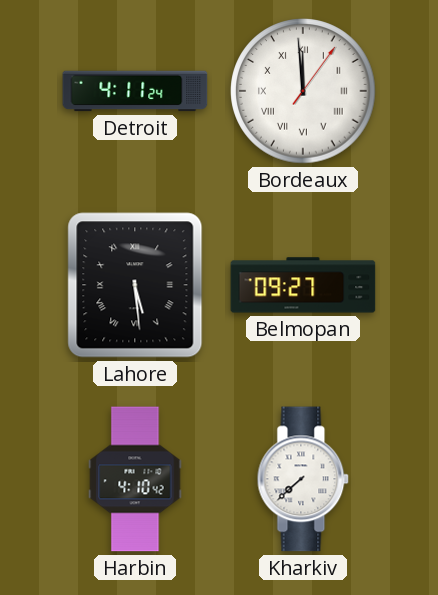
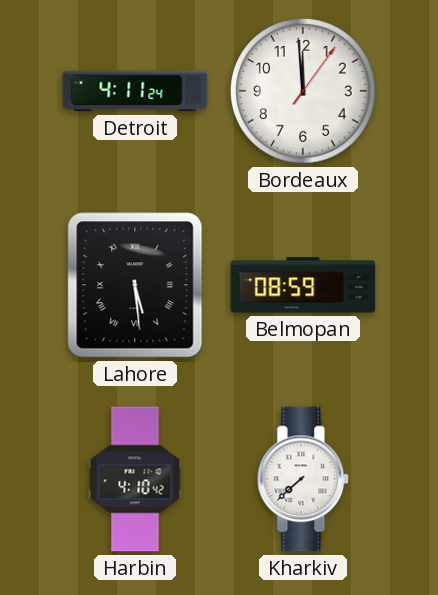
Bordeaux numerals: Roman -> Arabic (303, 91)
Belmopan: 09:27 -> 08:59 (303, 285)
